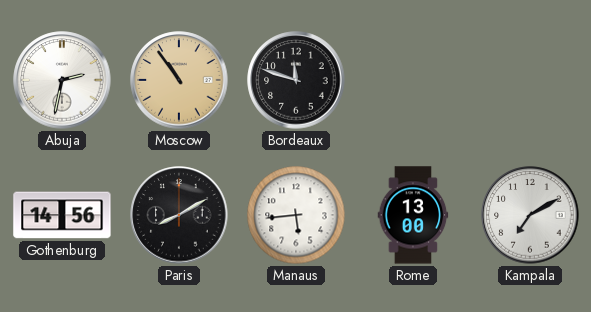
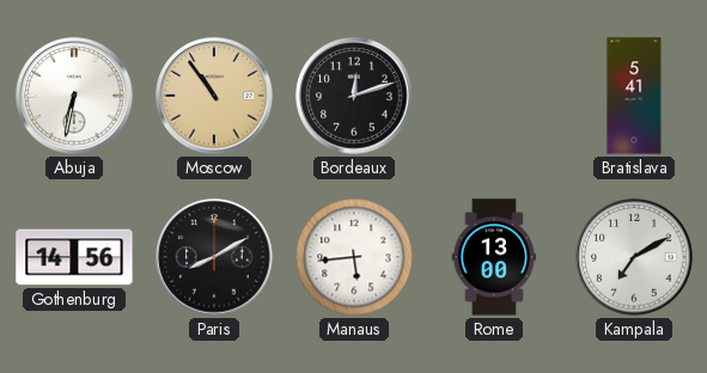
Abuja: 2:32 -> 6:32 (74, 96)
Bordeaux: 11:48 -> 12:12 (354, 96)
Bratislava: none -> 5:41 (634, 96)
